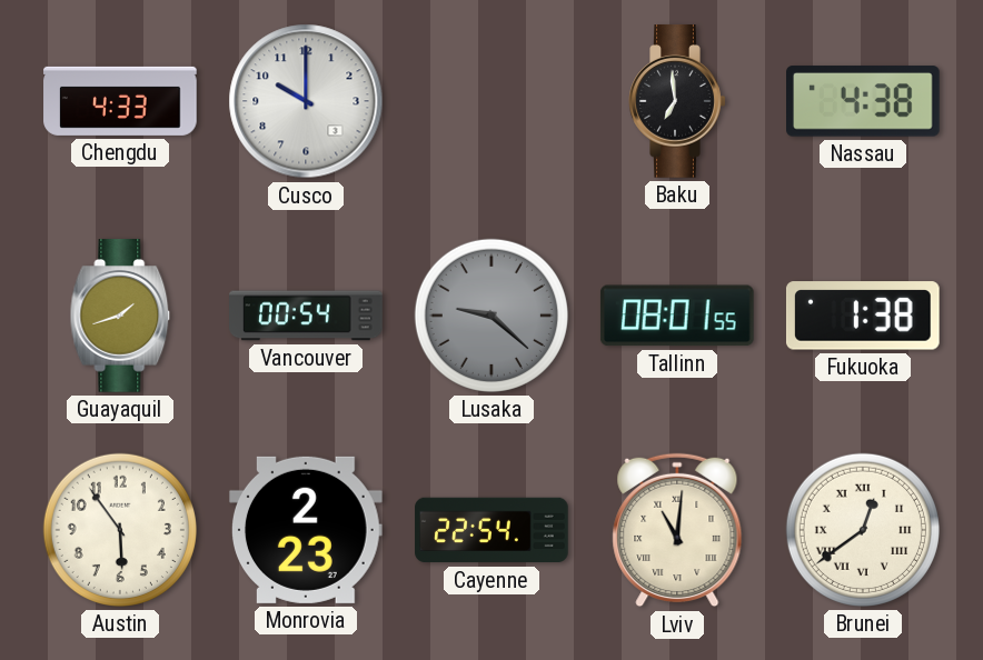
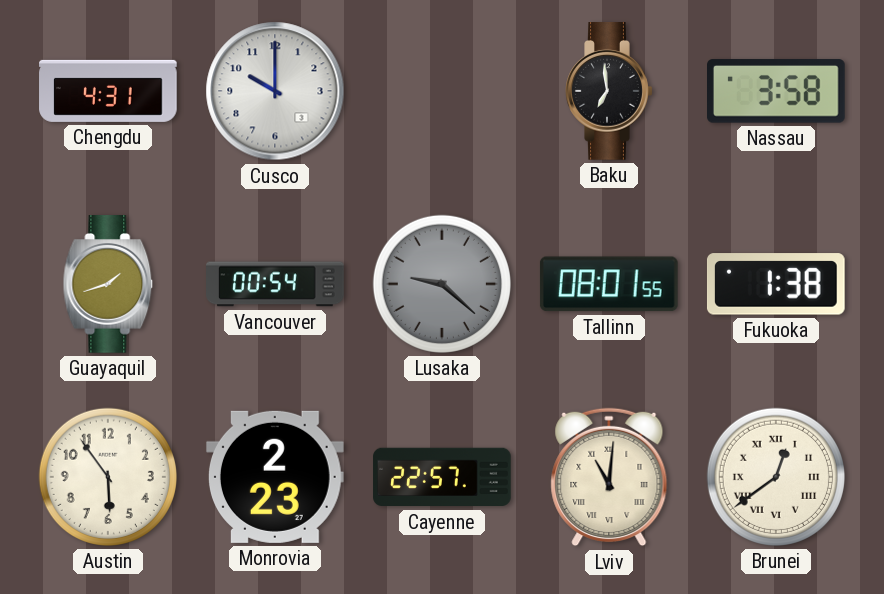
Chengdu: 4:33 -> 4:31 (108, 91)
Nassau: 4:38 -> 3:58 (777, 91)
Cayenne: 22:54 -> 22:57 (442, 477)
